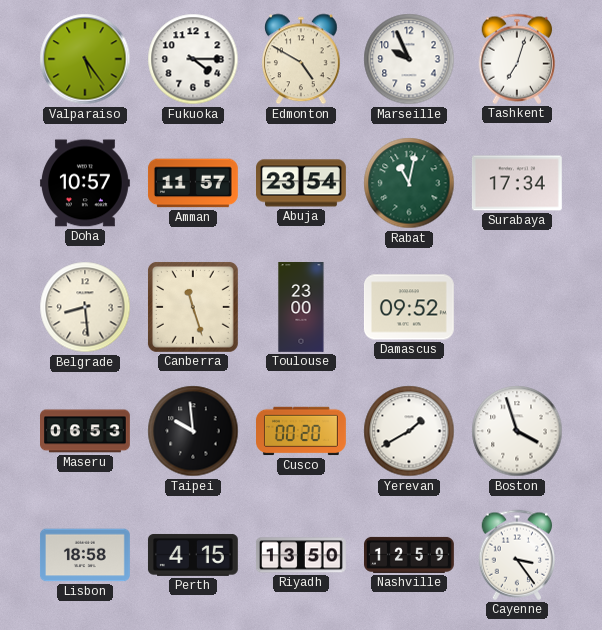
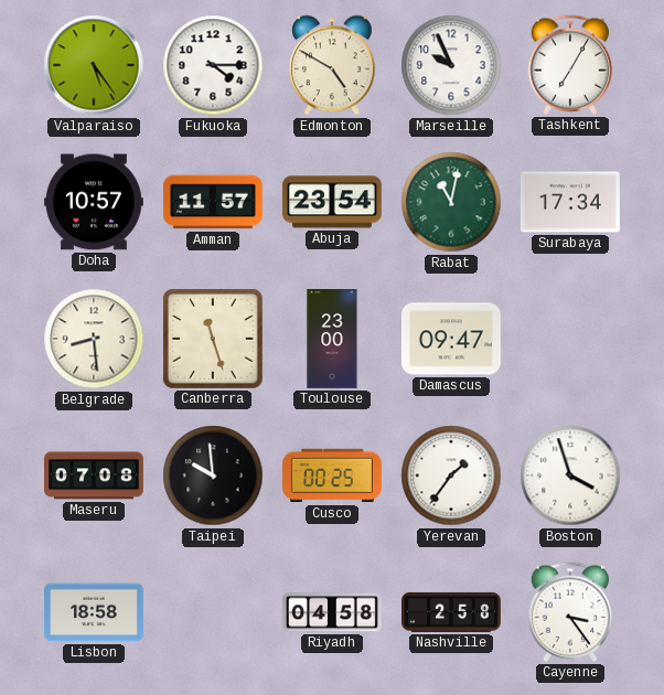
Tashkent: 7:03 -> 7:05 (570, 65)
Damascus: 09:52 -> 09:47 (451, 339)
Maseru: 06:53 -> 07:08 (95, 475)
Cusco: 00:20 -> 00:25 (333, 475)
Yerevan: 1:40 -> 1:36 (451, 475)
Perth: 4:15 -> none (193, 555)
Riyadh: 13:50 -> 04:58 (332, 612)
Nashville: 12:59 -> 2:58 (452, 612)
